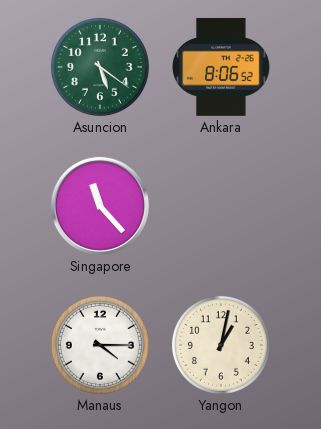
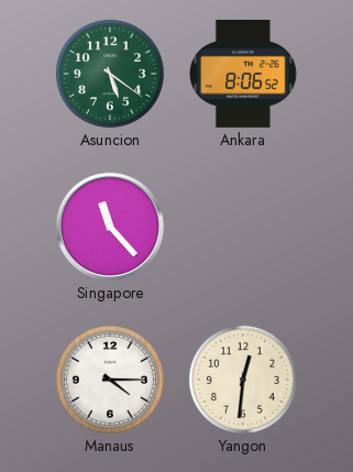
Yangon: 1:02 -> 12:31 (243, 380)
